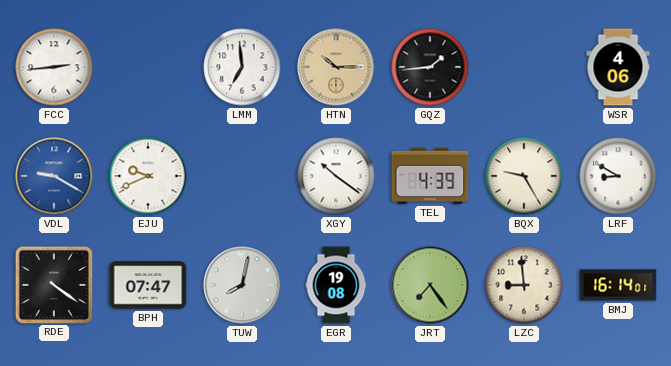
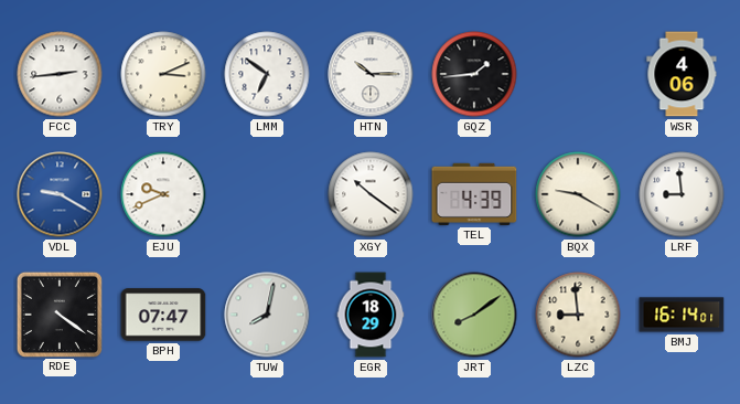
TRY: none -> 3:11 (163, 74)
LMM: 6:59 -> 6:51 (267, 74)
HTN dial: champagne -> white (371, 74)
BQX: 9:25 -> 9:20 (578, 194)
LRF: 8:50 -> 8:59 (682, 194)
EGR: 19:08 -> 18:29 (371, 315)
JRT: 7:24 -> 8:09 (474, 315)
